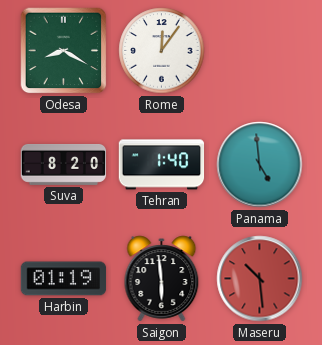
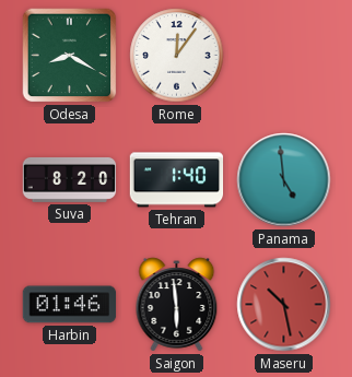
Harbin: 01:19 -> 01:46 (70, 305)
Maseru: 10:29 -> 10:28 (284, 305)
